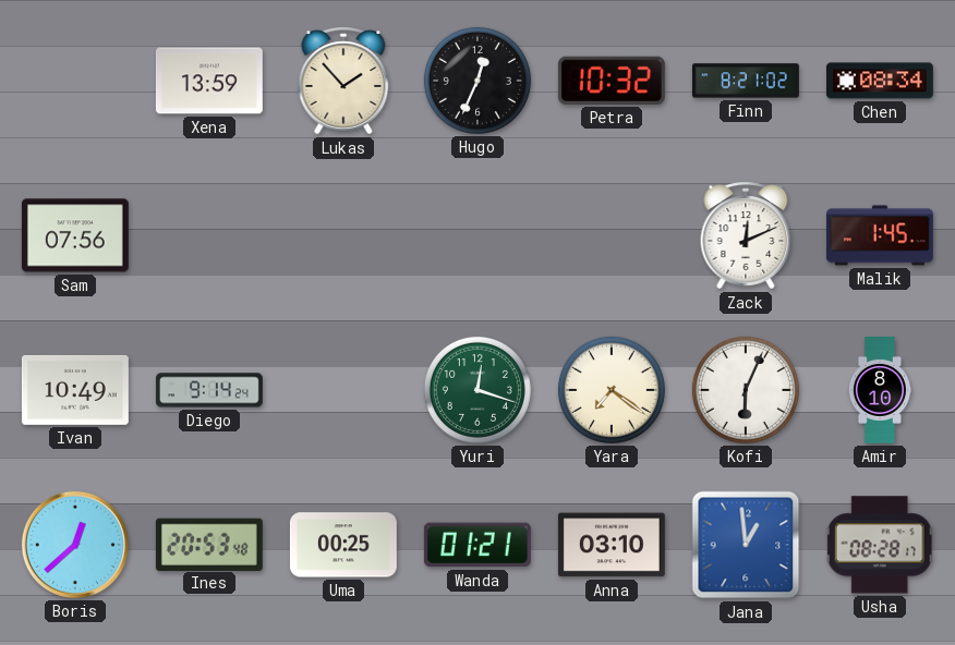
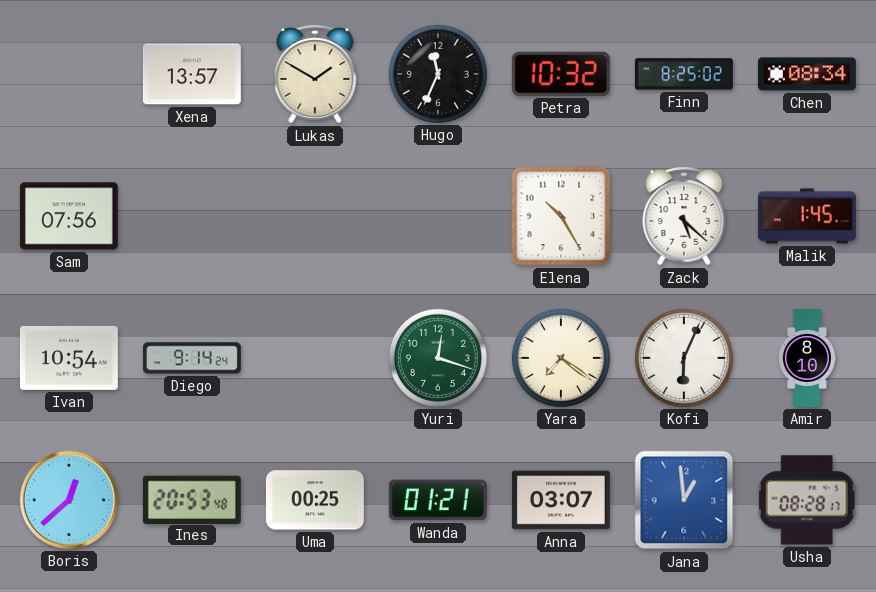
Xena: 13:59 -> 13:57 (192, 74)
Lukas: 1:53 -> 1:50 (315, 74)
Hugo: 12:34 -> 11:34 (438, 74)
Finn: 8:21 -> 8:25 (684, 74)
Elena: none -> 10:25 (561, 216)
Zack: 12:11 -> 5:22 (684, 216)
Ivan: 10:49 -> 10:54 (69, 358)
Anna: 03:10 -> 03:07 (561, 500)
